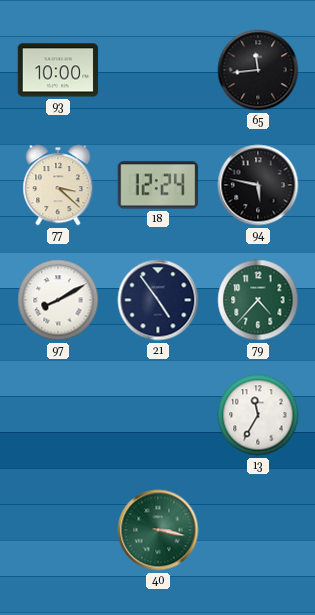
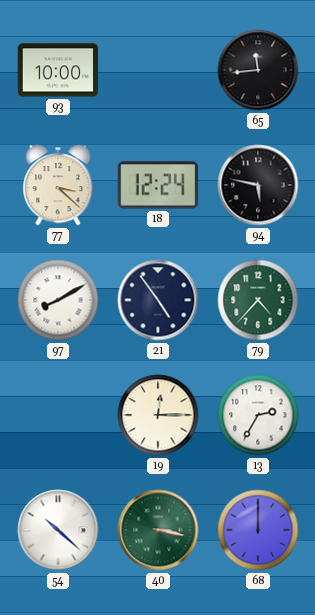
19: none -> 12:15 (158, 415)
13: 11:35 -> 2:35 (258, 415)
54: none -> 10:22 (58, 530)
68: none -> 12:00 (258, 530)
